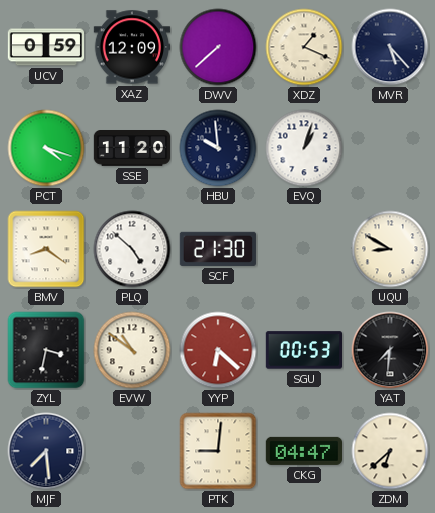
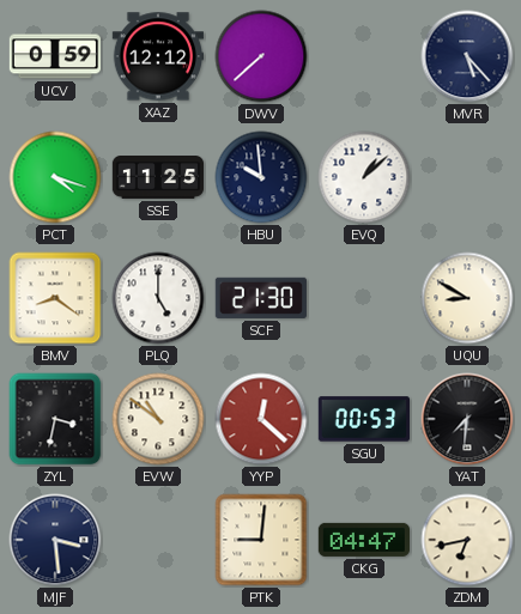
XAZ: 12:09 -> 12:12 (157, 56)
XDZ: 1:19 -> none (304, 47)
SSE: 11:20 -> 11:25 (158, 177)
EVQ: 1:03 -> 1:08 (364, 177)
PLQ: 4:52 -> 5:00 (158, 298)
YYP: 6:22 -> 12:22 (261, 419)
MJF: 7:29 -> 3:29 (55, 540)
ZDM: 6:38 -> 6:43 (467, 540)
